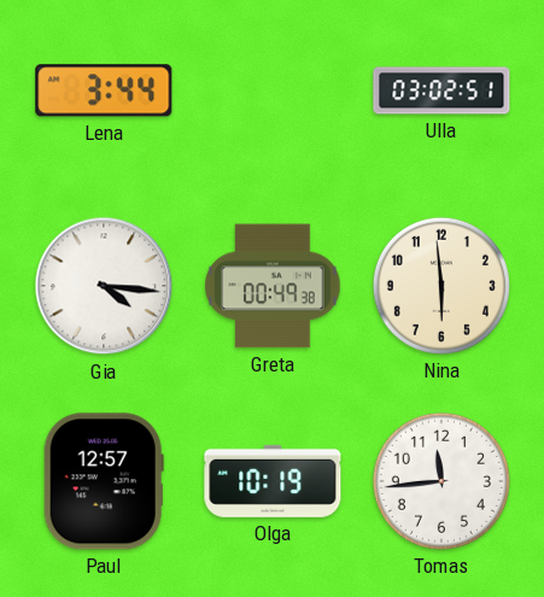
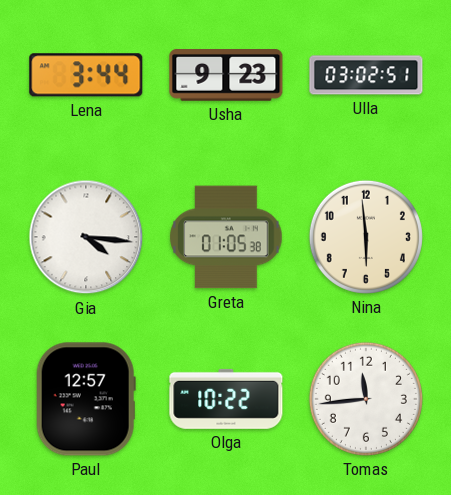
Usha: none -> 9:23 (226, 76)
Greta: 00:49 -> 01:05 (226, 237)
Olga: 10:19 -> 10:22 (226, 399)
